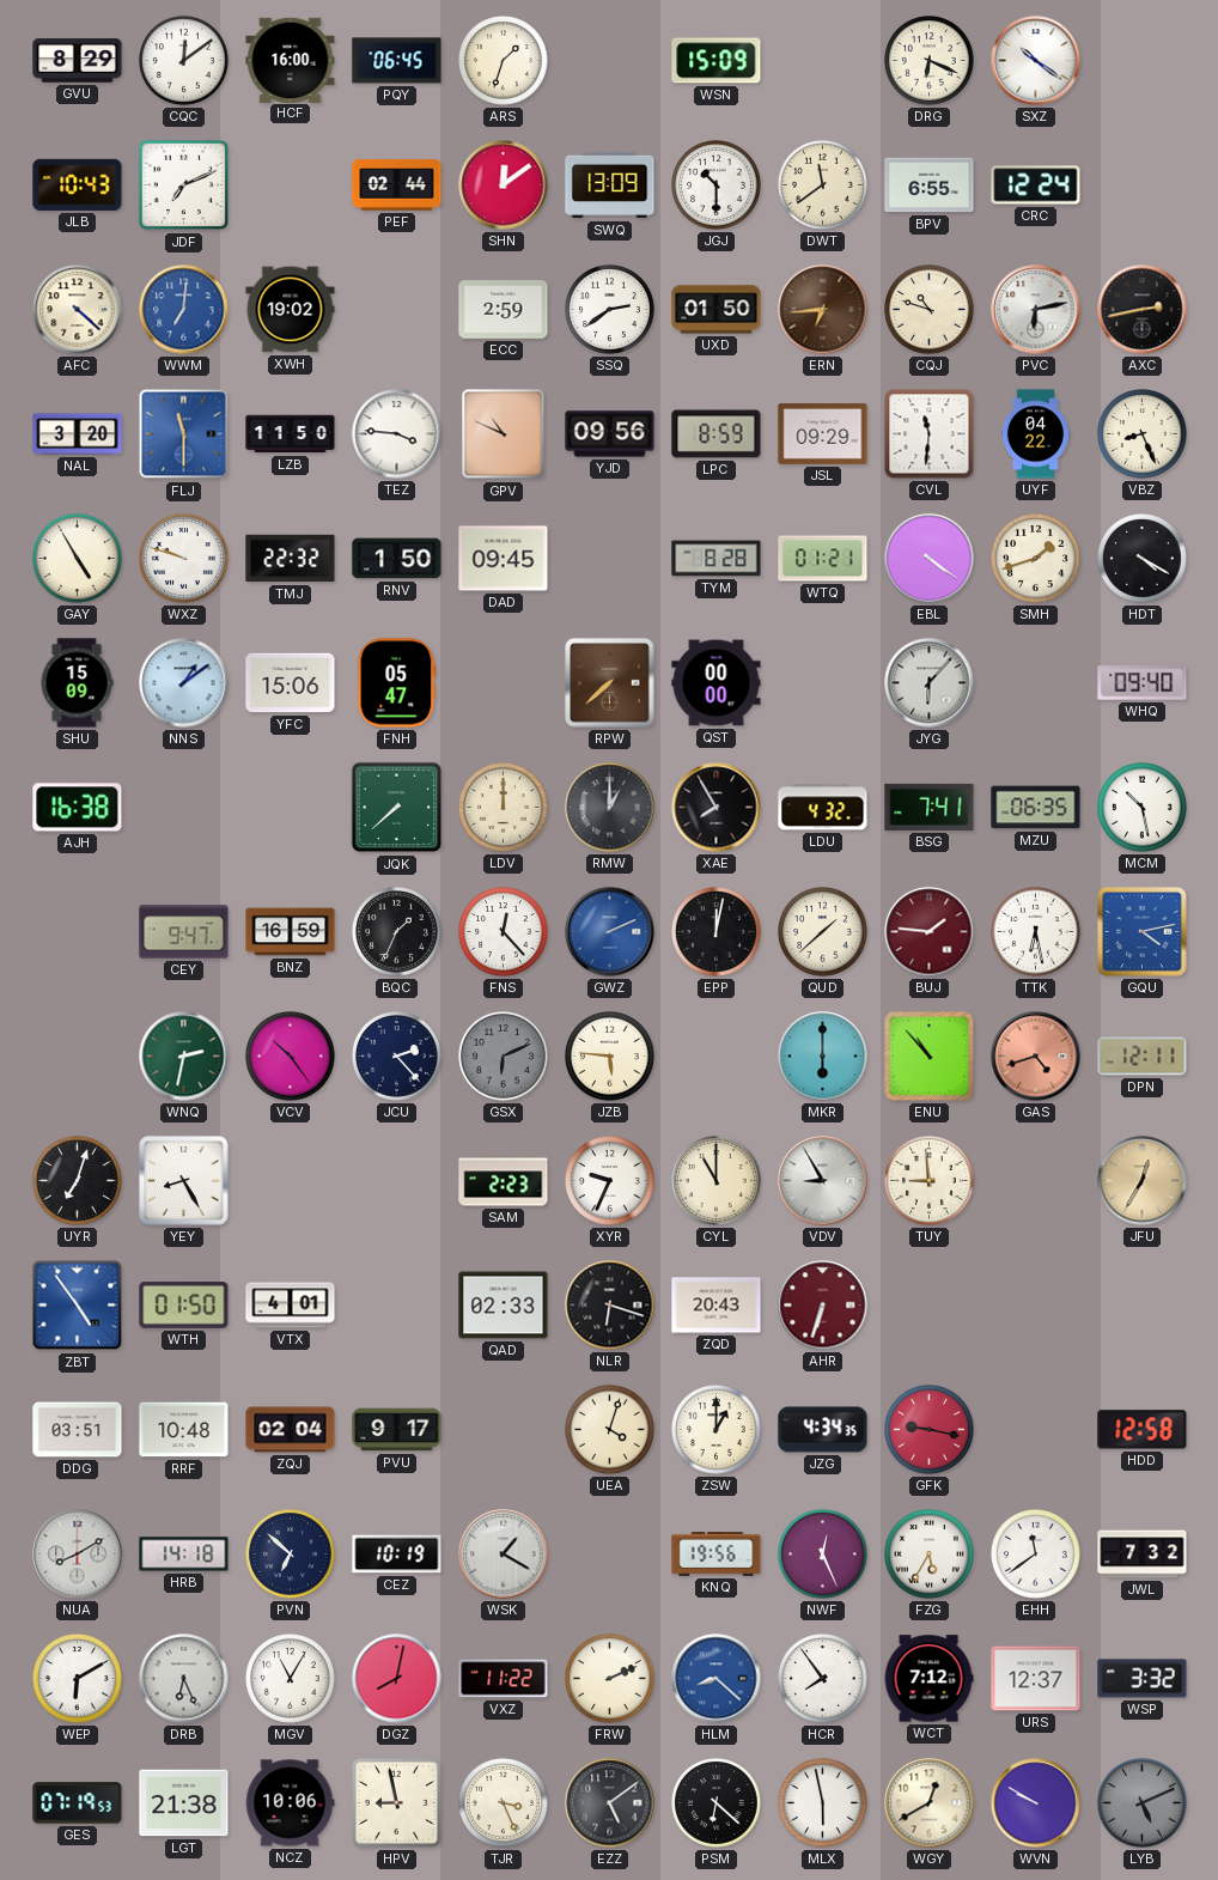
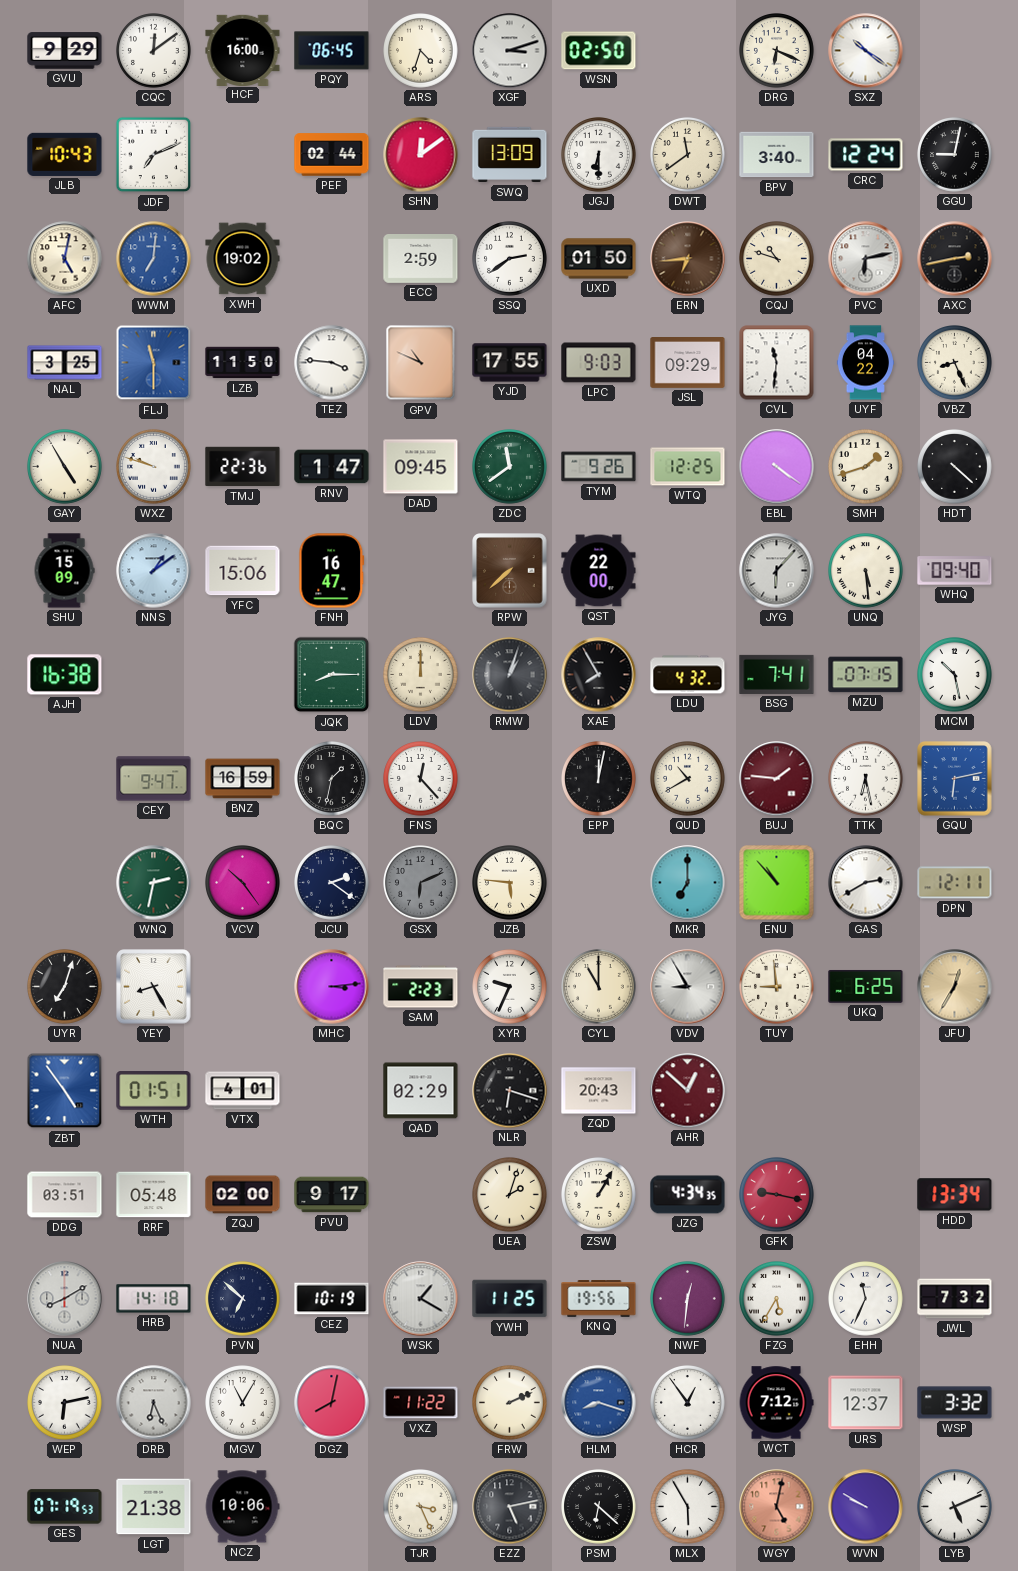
GVU: 8:29 -> 9:29 (65, 51)
ARS: 1:33 -> 4:33 (421, 51)
XGF: none -> 3:12 (510, 51)
WSN: 15:09 -> 02:50 (599, 51)
JGJ: 10:30 -> 6:30 (599, 155)
BPV: 6:55 -> 3:40 (777, 155)
GGU: none -> 9:02 (955, 155)
AFC: 4:22 -> 5:02 (65, 259)
NAL: 3:20 -> 3:25 (65, 363)
YJD: 09:56 -> 17:55 (510, 363)
LPC: 8:59 -> 9:03 (599, 363)
TMJ: 22:32 -> 22:36 (243, 467)
RNV: 1:50 -> 1:47 (332, 467)
ZDC: none -> 11:39 (510, 467)
TYM: 8:28 -> 9:26 (599, 467)
WTQ: 01:21 -> 12:25 (688, 467)
HDT: 4:20 -> 4:22 (955, 467)
FNH: 05:47 -> 16:47 (332, 571)
QST: 00:00 -> 22:00 (599, 571)
UNQ: none -> 5:29 (866, 571)
JQK: 7:38 -> 8:15 (332, 675)
RMW: 1:00 -> 1:03 (510, 675)
MZU: 06:35 -> 07:15 (866, 675)
BQC: 1:34 -> 1:32 (332, 779)
GWZ: 2:11 -> none (610, 932)
QUD: 1:38 -> 10:40 (688, 779)
GQU: 4:13 -> 6:13 (955, 779)
JCU: 2:23 -> 2:21 (332, 883)
MKR: 6:00 -> 7:00 (688, 883)
GAS: 4:42 -> 2:40 (866, 883)
GAS dial: salmon -> white (866, 883)
MHC: none -> 3:14 (332, 987)
UKQ: none -> 6:25 (866, 986)
WTH: 01:50 -> 01:51 (154, 1091)
QAD: 02:33 -> 02:29 (421, 1091)
AHR: 6:33 -> 12:52 (688, 1091)
RRF: 10:48 -> 05:48 (154, 1195)
ZQJ: 02:04 -> 02:00 (243, 1195)
UEA: 4:03 -> 2:03 (510, 1195)
ZSW: 1:00 -> 1:05 (599, 1195)
HDD: 12:58 -> 13:34 (955, 1195)
YWH: none -> 11:25 (510, 1299)
NWF: 12:26 -> 12:31 (688, 1299)
EHH: 11:39 -> 11:34 (866, 1299)
WEP: 6:10 -> 6:13 (65, 1403)
HLM: 8:22 -> 8:18 (599, 1403)
HCR: 7:54 -> 12:54 (688, 1403)
HPV: 8:58 -> none (396, 1802)
EZZ: 5:09 -> 5:13 (510, 1507)
MLX: 5:58 -> 5:55 (688, 1507)
WGY: 12:40 -> 5:02 (777, 1507)
WGY dial: cream -> salmon (777, 1507)
LYB dial: grey -> white (955, 1507)
